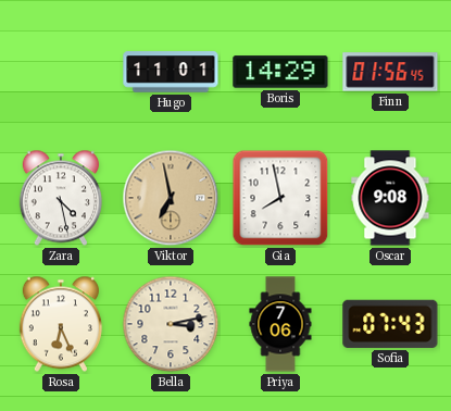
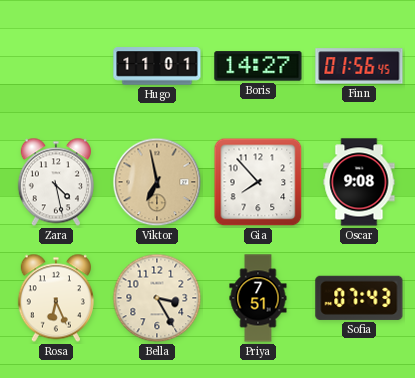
Boris: 14:29 -> 14:27 (258, 66)
Gia: 7:58 -> 7:53 (258, 182)
Bella: 3:13 -> 3:25 (157, 298)
Priya: 7:06 -> 7:51 (258, 298)
